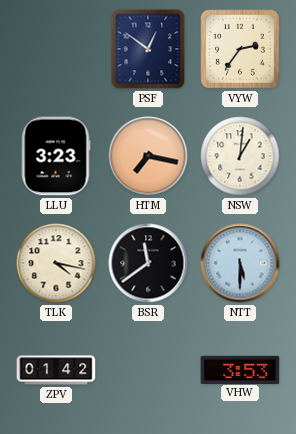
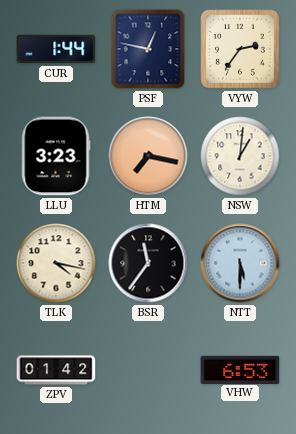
CUR: none -> 1:44 (56, 49)
PSF: 12:51 -> 12:47 (148, 49)
BSR: 11:39 -> 11:36 (148, 263)
VHW: 3:53 -> 6:53 (240, 369)
